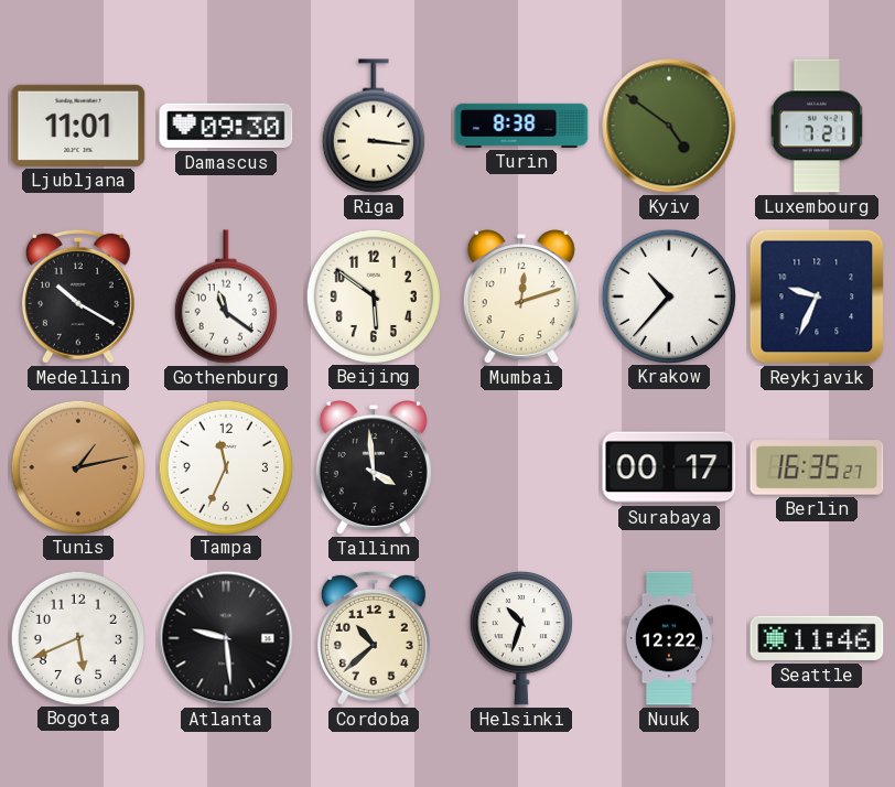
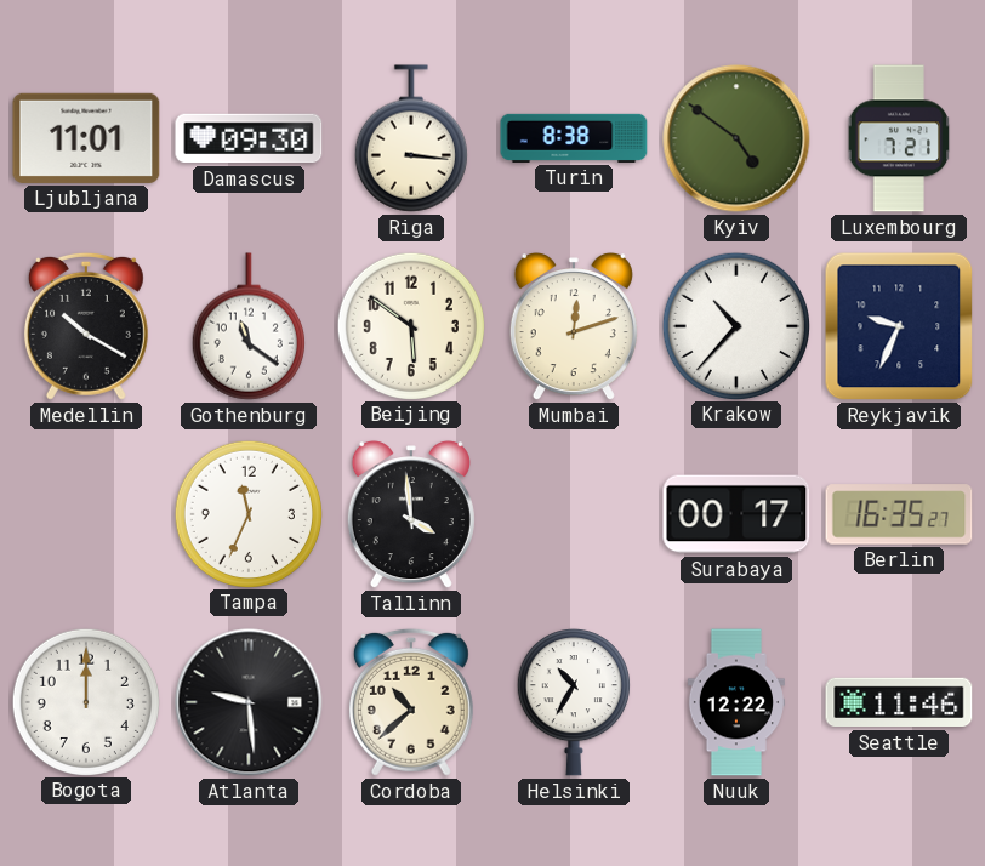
Tunis: 1:13 -> none (77, 466)
Bogota: 5:41 -> 12:00 (85, 701)
Helsinki: 10:33 -> 10:35 (574, 703)
